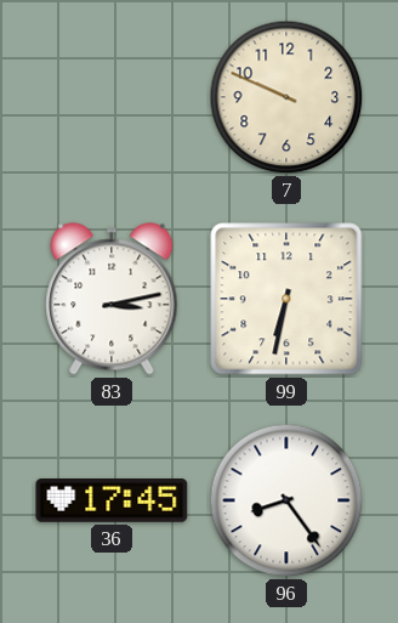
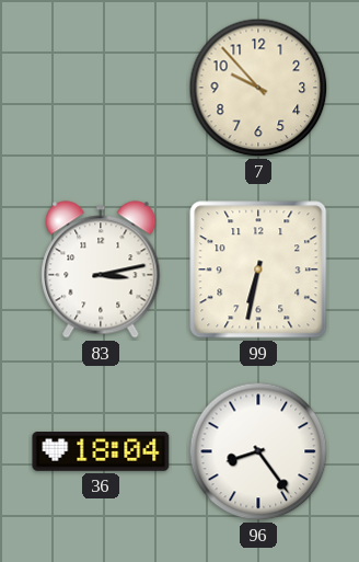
7: 9:49 -> 9:53 (258, 88)
36: 17:45 -> 18:04 (101, 452)
